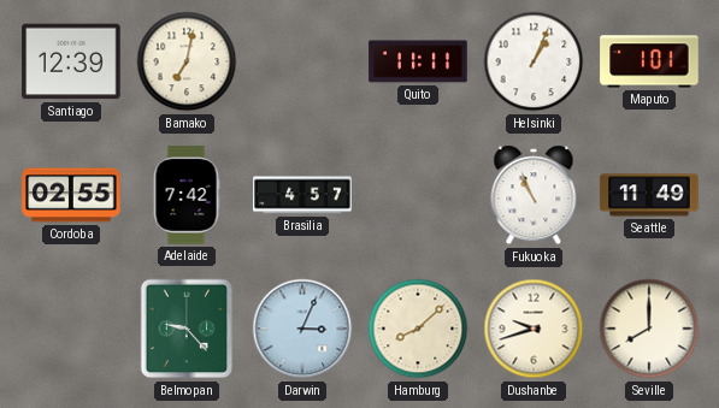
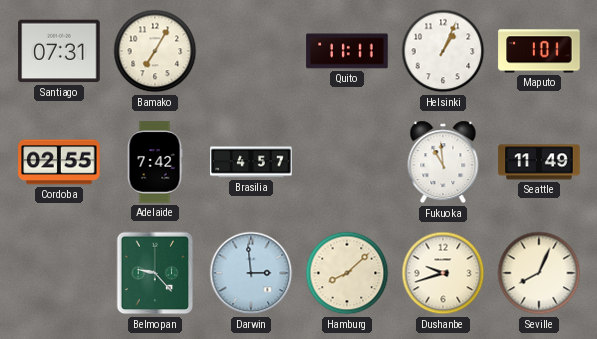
Santiago: 12:39 -> 07:31 (59, 51)
Bamako: 7:02 -> 7:05 (155, 51)
Fukuoka: 10:56 -> 10:59 (443, 162)
Darwin: 3:04 -> 2:59 (251, 273)
Seville: 8:00 -> 8:04 (539, 273)
